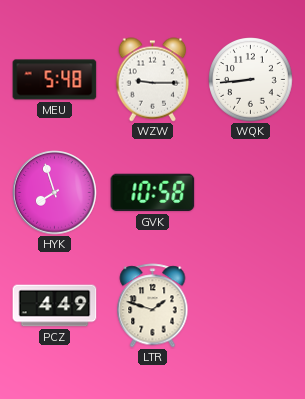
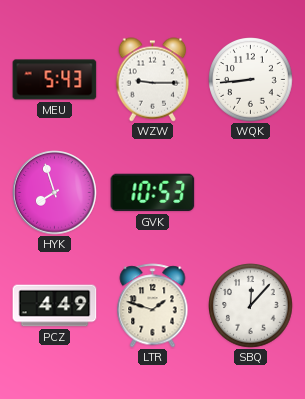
MEU: 5:48 -> 5:43 (55, 80)
GVK: 10:58 -> 10:53 (153, 193)
SBQ: none -> 12:07 (251, 306)
